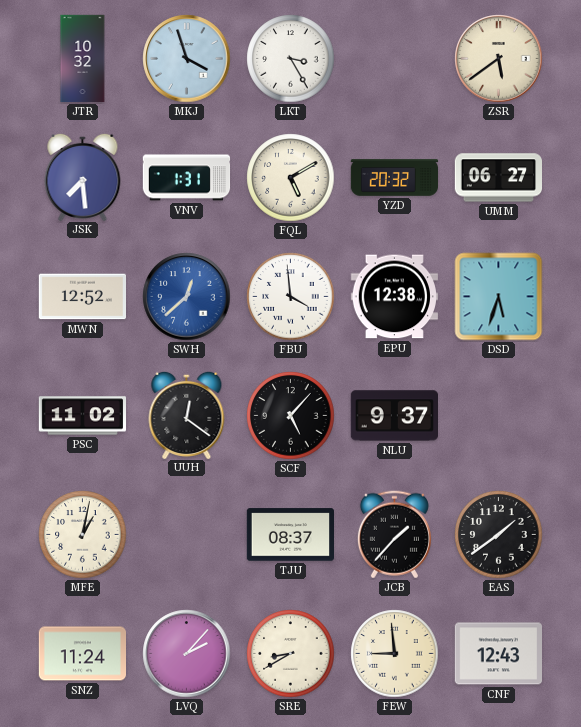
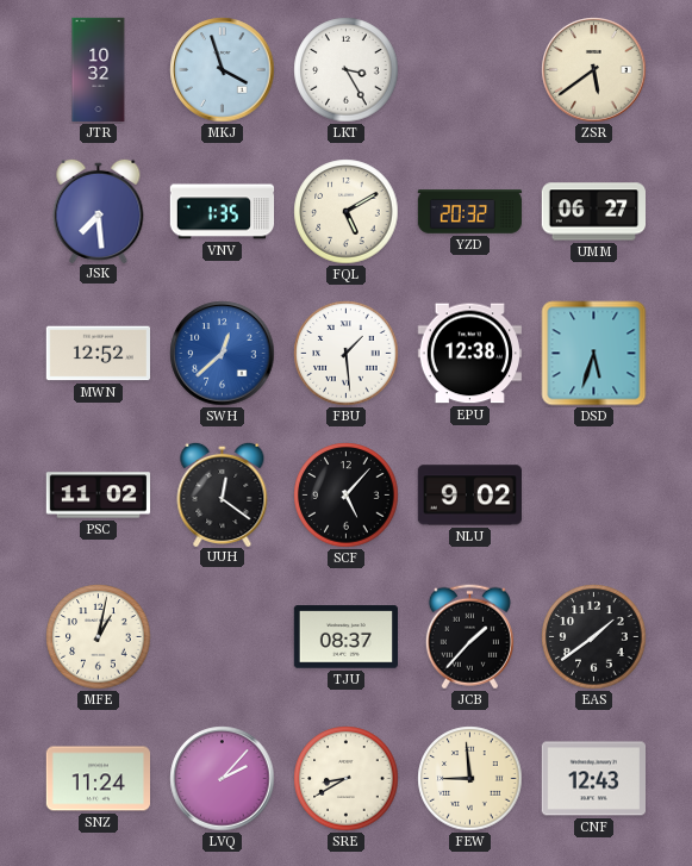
VNV: 1:31 -> 1:35 (223, 212)
FBU: 3:59 -> 1:29 (347, 354)
NLU: 9:37 -> 9:02 (469, 496)
